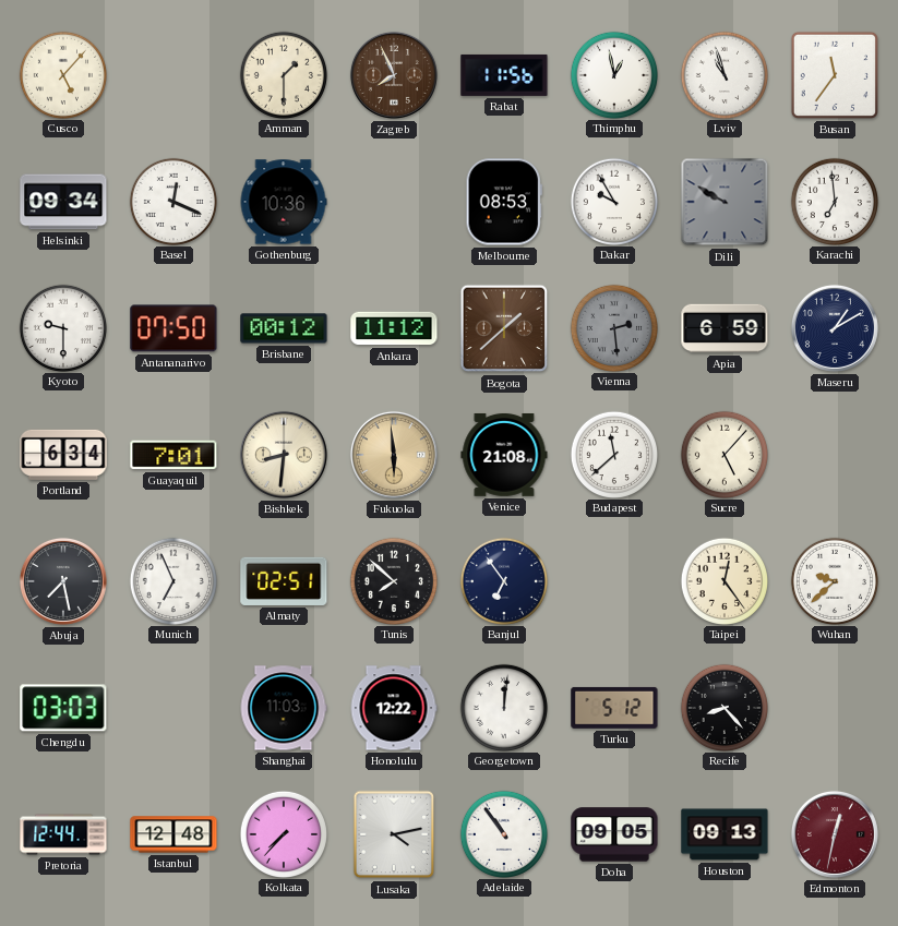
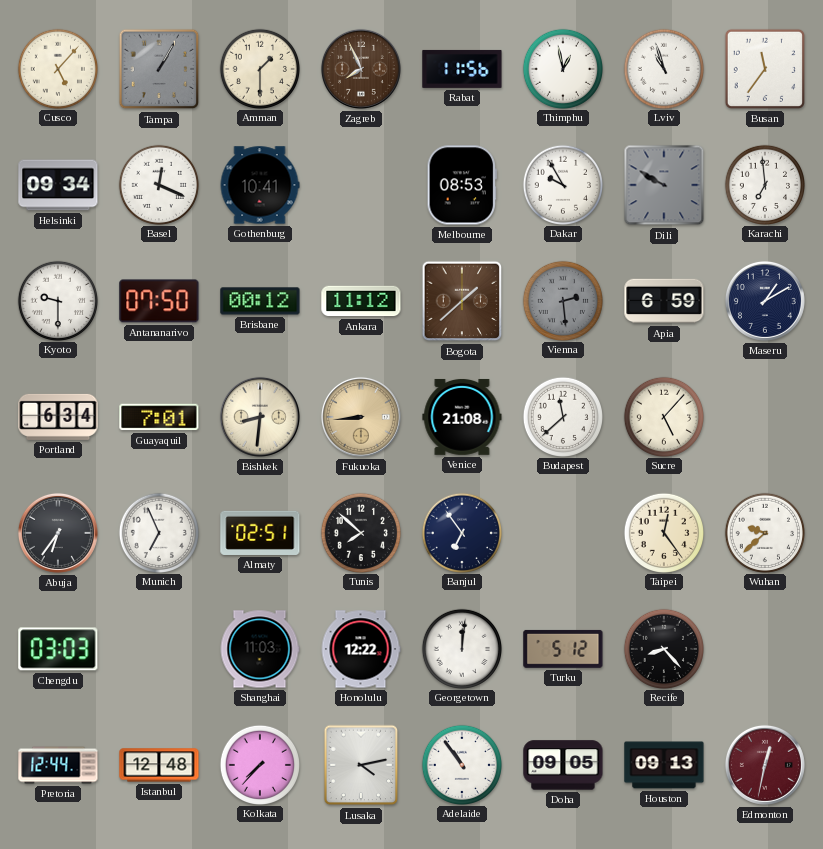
Tampa: none -> 1:05 (159, 69)
Gothenburg: 10:36 -> 10:41 (260, 185)
Fukuoka: 5:59 -> 8:44 (361, 417)
Abuja: 7:28 -> 6:36 (58, 533)
